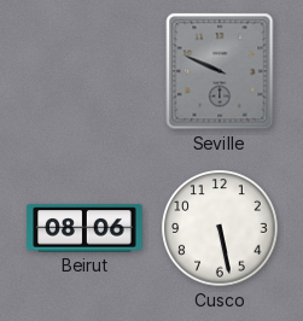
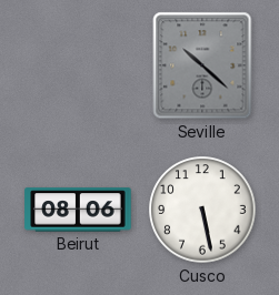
Seville: 9:49 -> 10:22 (202, 65)
